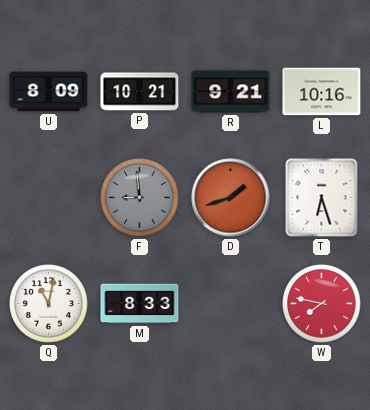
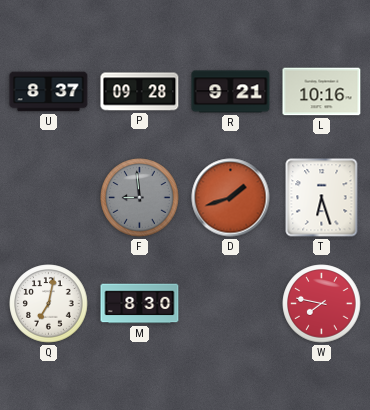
U: 8:09 -> 8:37 (49, 92)
P: 10:21 -> 09:28 (140, 92)
Q: 11:02 -> 7:02 (49, 304)
M: 8:33 -> 8:30 (140, 304)
